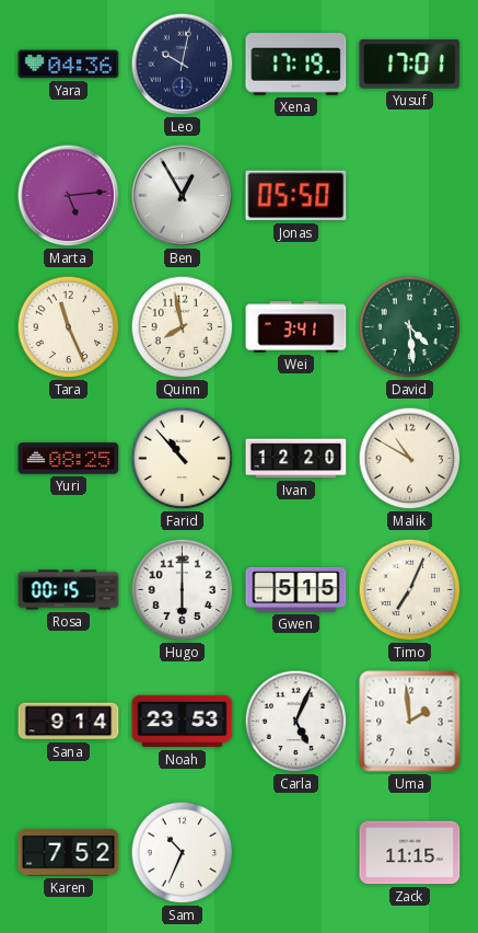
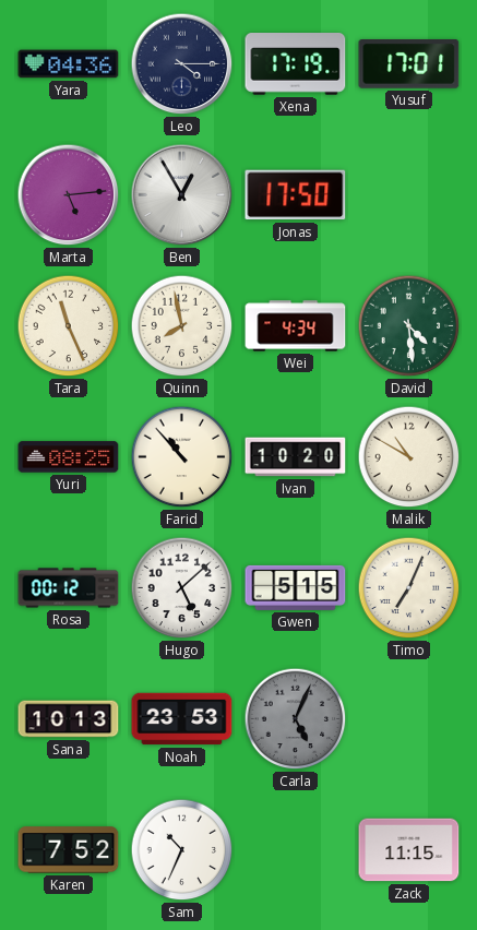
Leo: 10:02 -> 4:15 (182, 64)
Jonas: 05:50 -> 17:50 (296, 195)
Wei: 3:41 -> 4:34 (296, 326)
Ivan: 12:20 -> 10:20 (296, 457)
Rosa: 00:15 -> 00:12 (69, 588)
Hugo: 6:00 -> 5:08 (182, 588)
Sana: 9:14 -> 10:13 (69, 719)
Carla dial: white -> grey (296, 719)
Uma: 1:59 -> none (410, 722)
